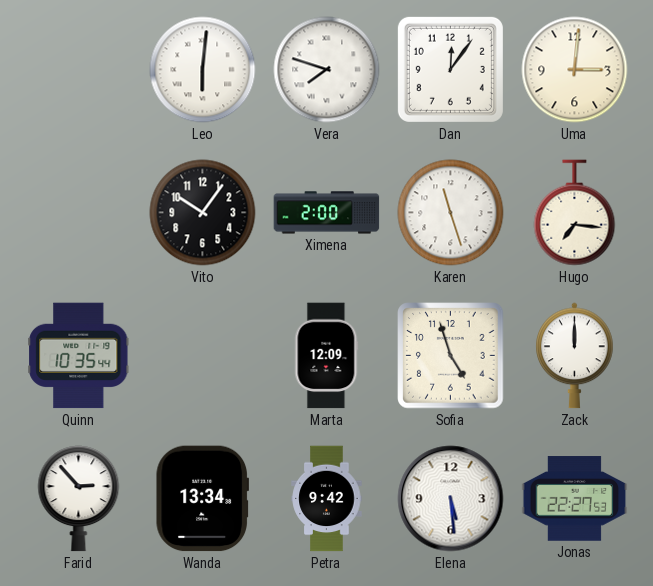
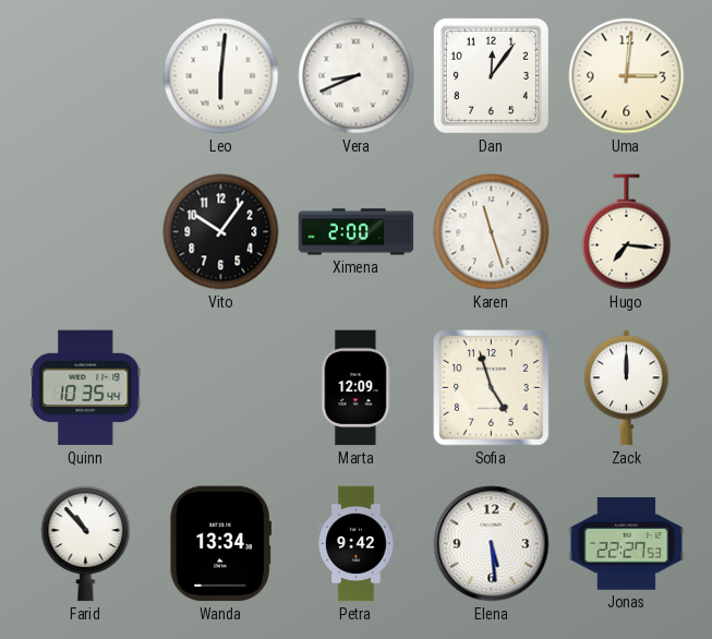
Vera: 7:48 -> 8:41 (357, 76)
Farid: 2:53 -> 10:53 (86, 544)
